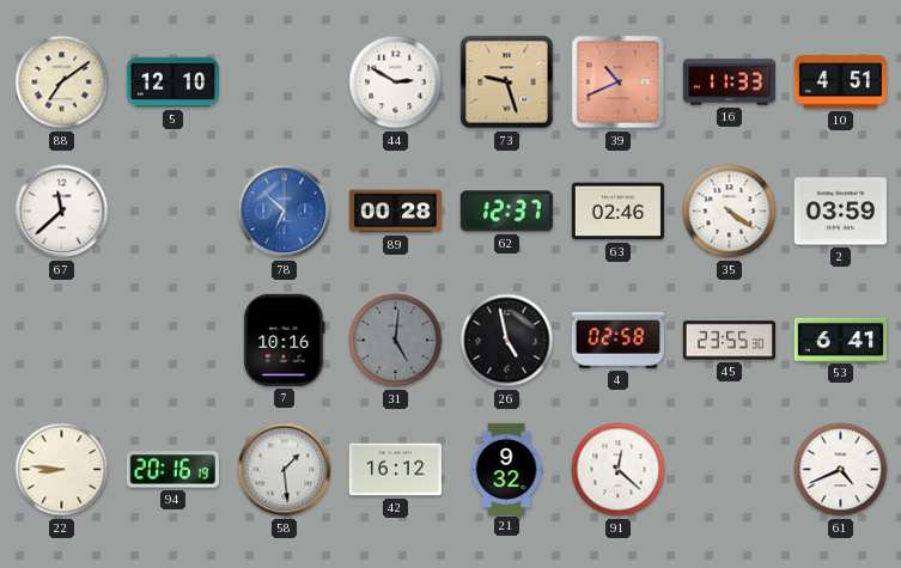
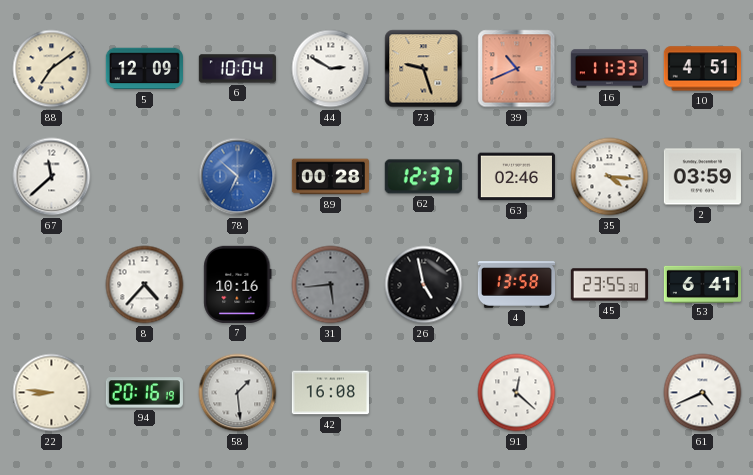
5: 12:10 -> 12:09 (144, 69)
6: none -> 10:04 (237, 69)
35: 4:21 -> 4:16 (610, 177)
8: none -> 4:37 (145, 285)
31: 5:01 -> 5:44 (331, 285)
4: 02:58 -> 13:58 (516, 285)
42: 16:12 -> 16:08 (330, 393)
21: 9:32 -> none (506, 469)
